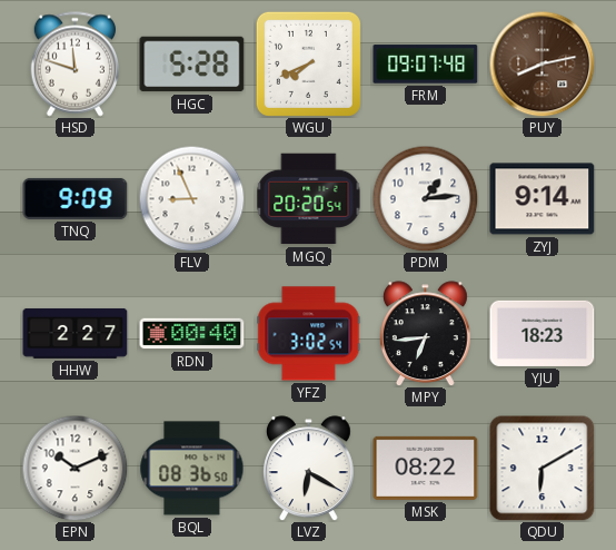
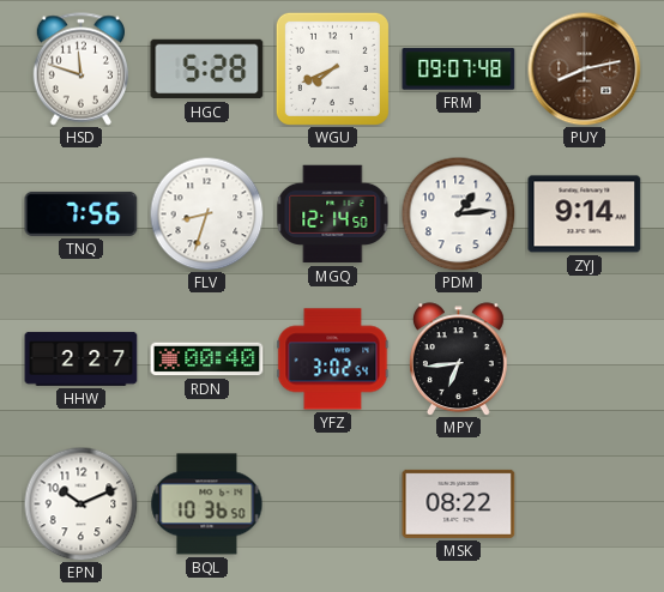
TNQ: 9:09 -> 7:56 (82, 213)
FLV: 8:56 -> 8:33 (206, 213)
MGQ: 20:20 -> 12:14 (333, 215)
YJU: 18:23 -> none (543, 333)
BQL: 08:36 -> 10:36 (207, 505)
LVZ: 6:20 -> none (308, 469)
QDU: 6:10 -> none (543, 469)
